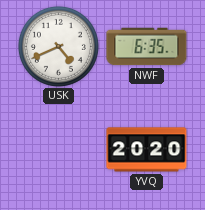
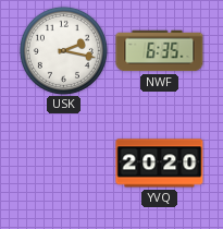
USK: 4:41 -> 2:17 (63, 50)
